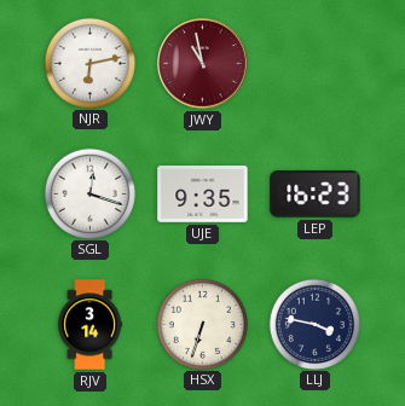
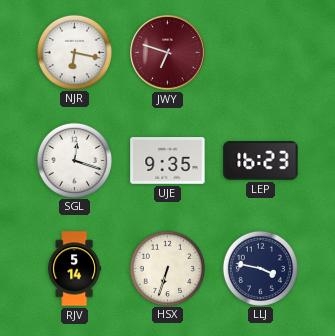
NJR: 6:13 -> 6:17 (74, 52)
JWY: 10:58 -> 6:48 (168, 53)
RJV: 3:14 -> 5:14 (75, 269)
